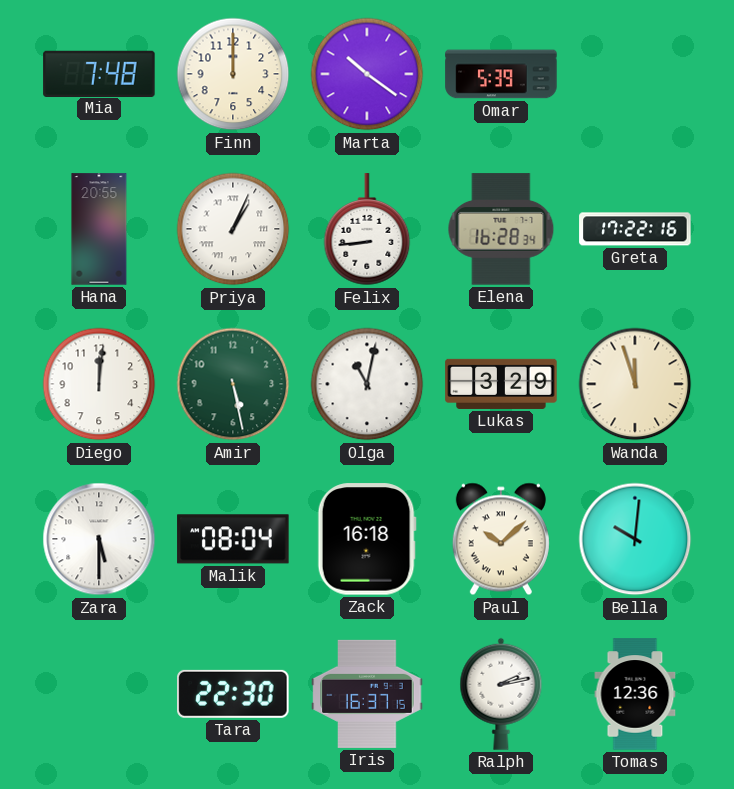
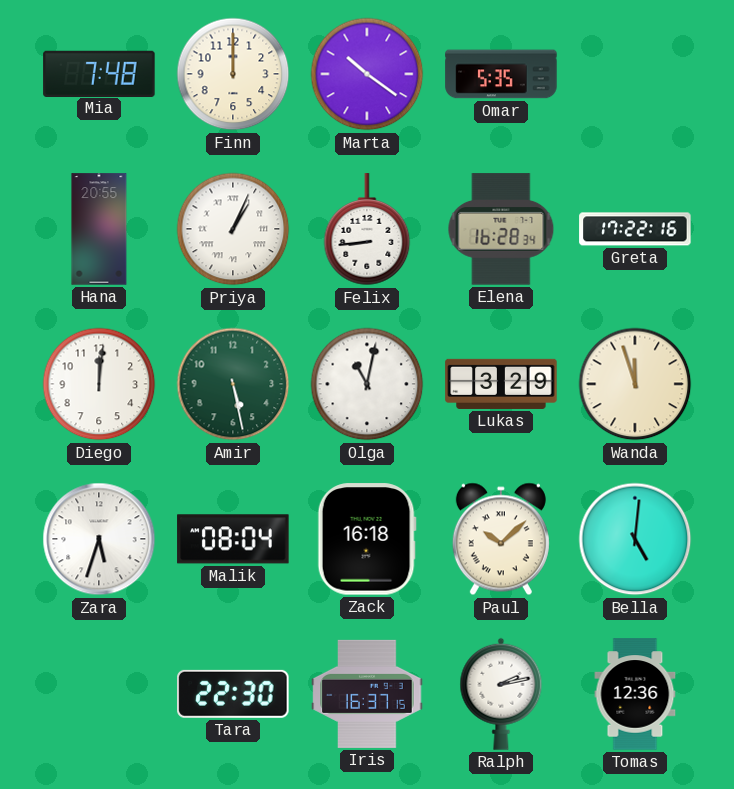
Omar: 5:39 -> 5:35 (501, 74)
Zara: 5:30 -> 5:33 (99, 539)
Bella: 10:01 -> 5:01 (635, 539)
